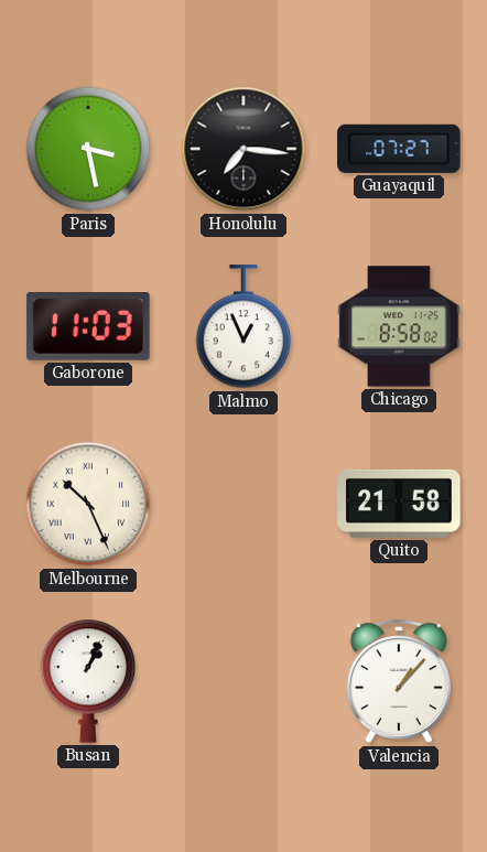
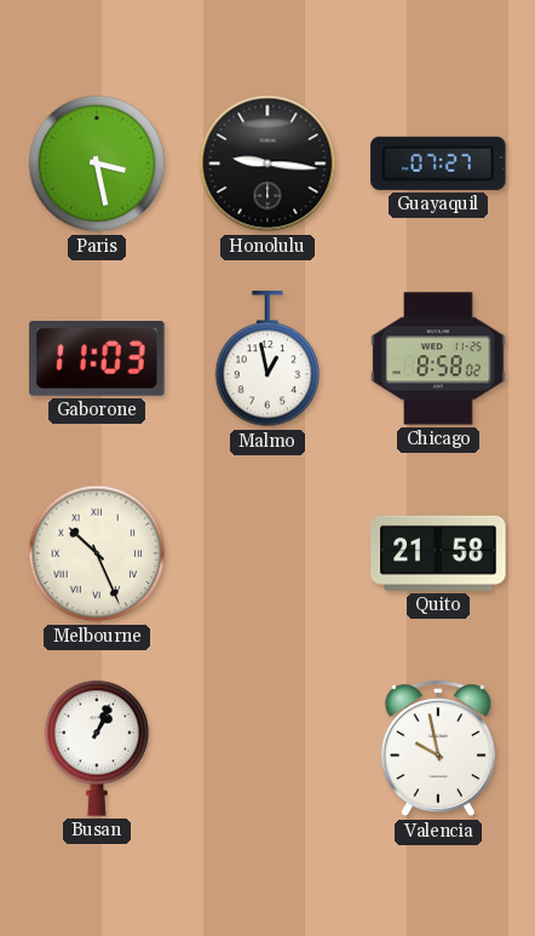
Honolulu: 7:16 -> 9:16 (267, 163)
Malmo: 12:56 -> 12:58 (267, 360)
Valencia: 1:07 -> 9:58 (438, 750)
